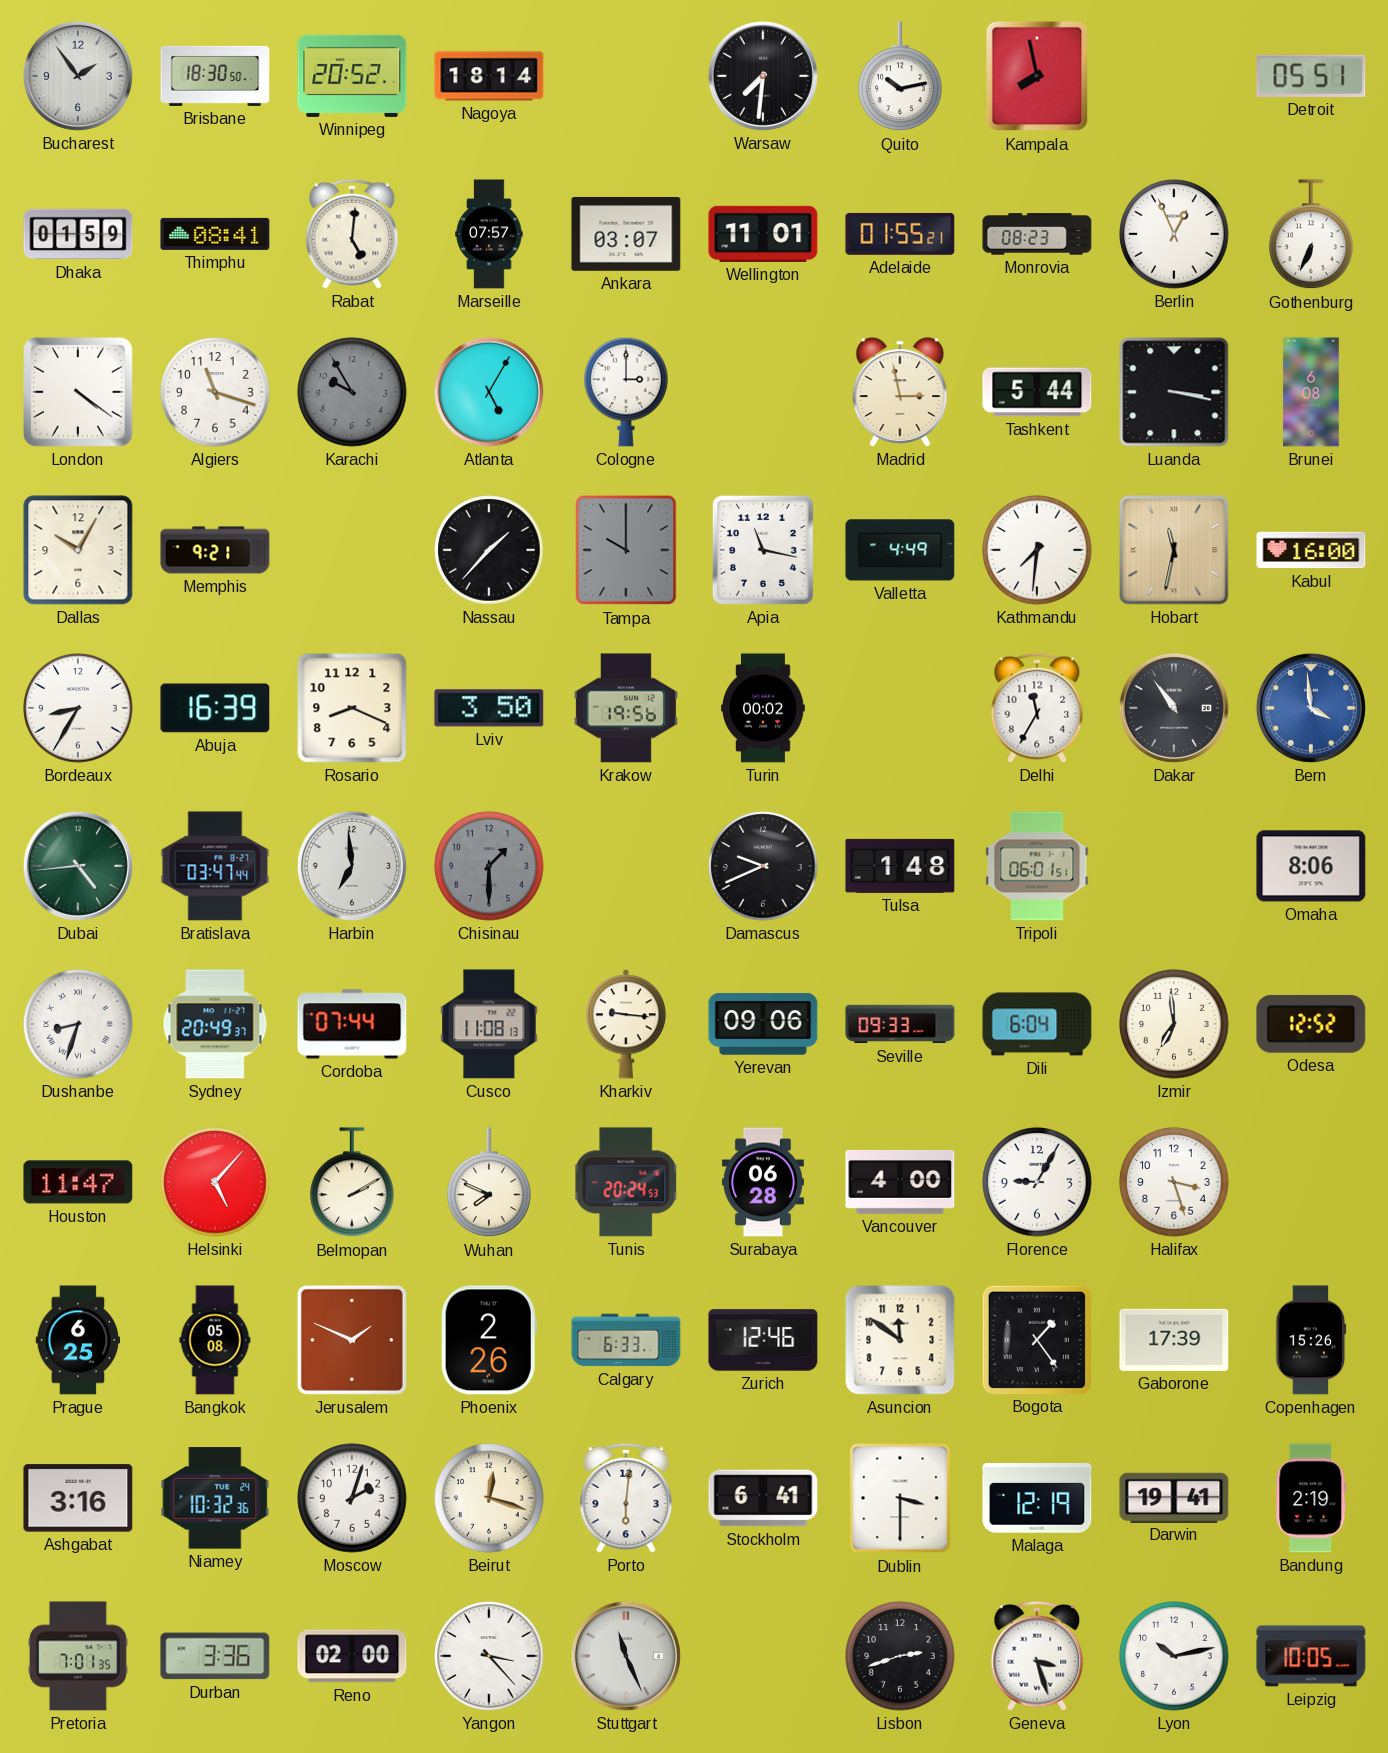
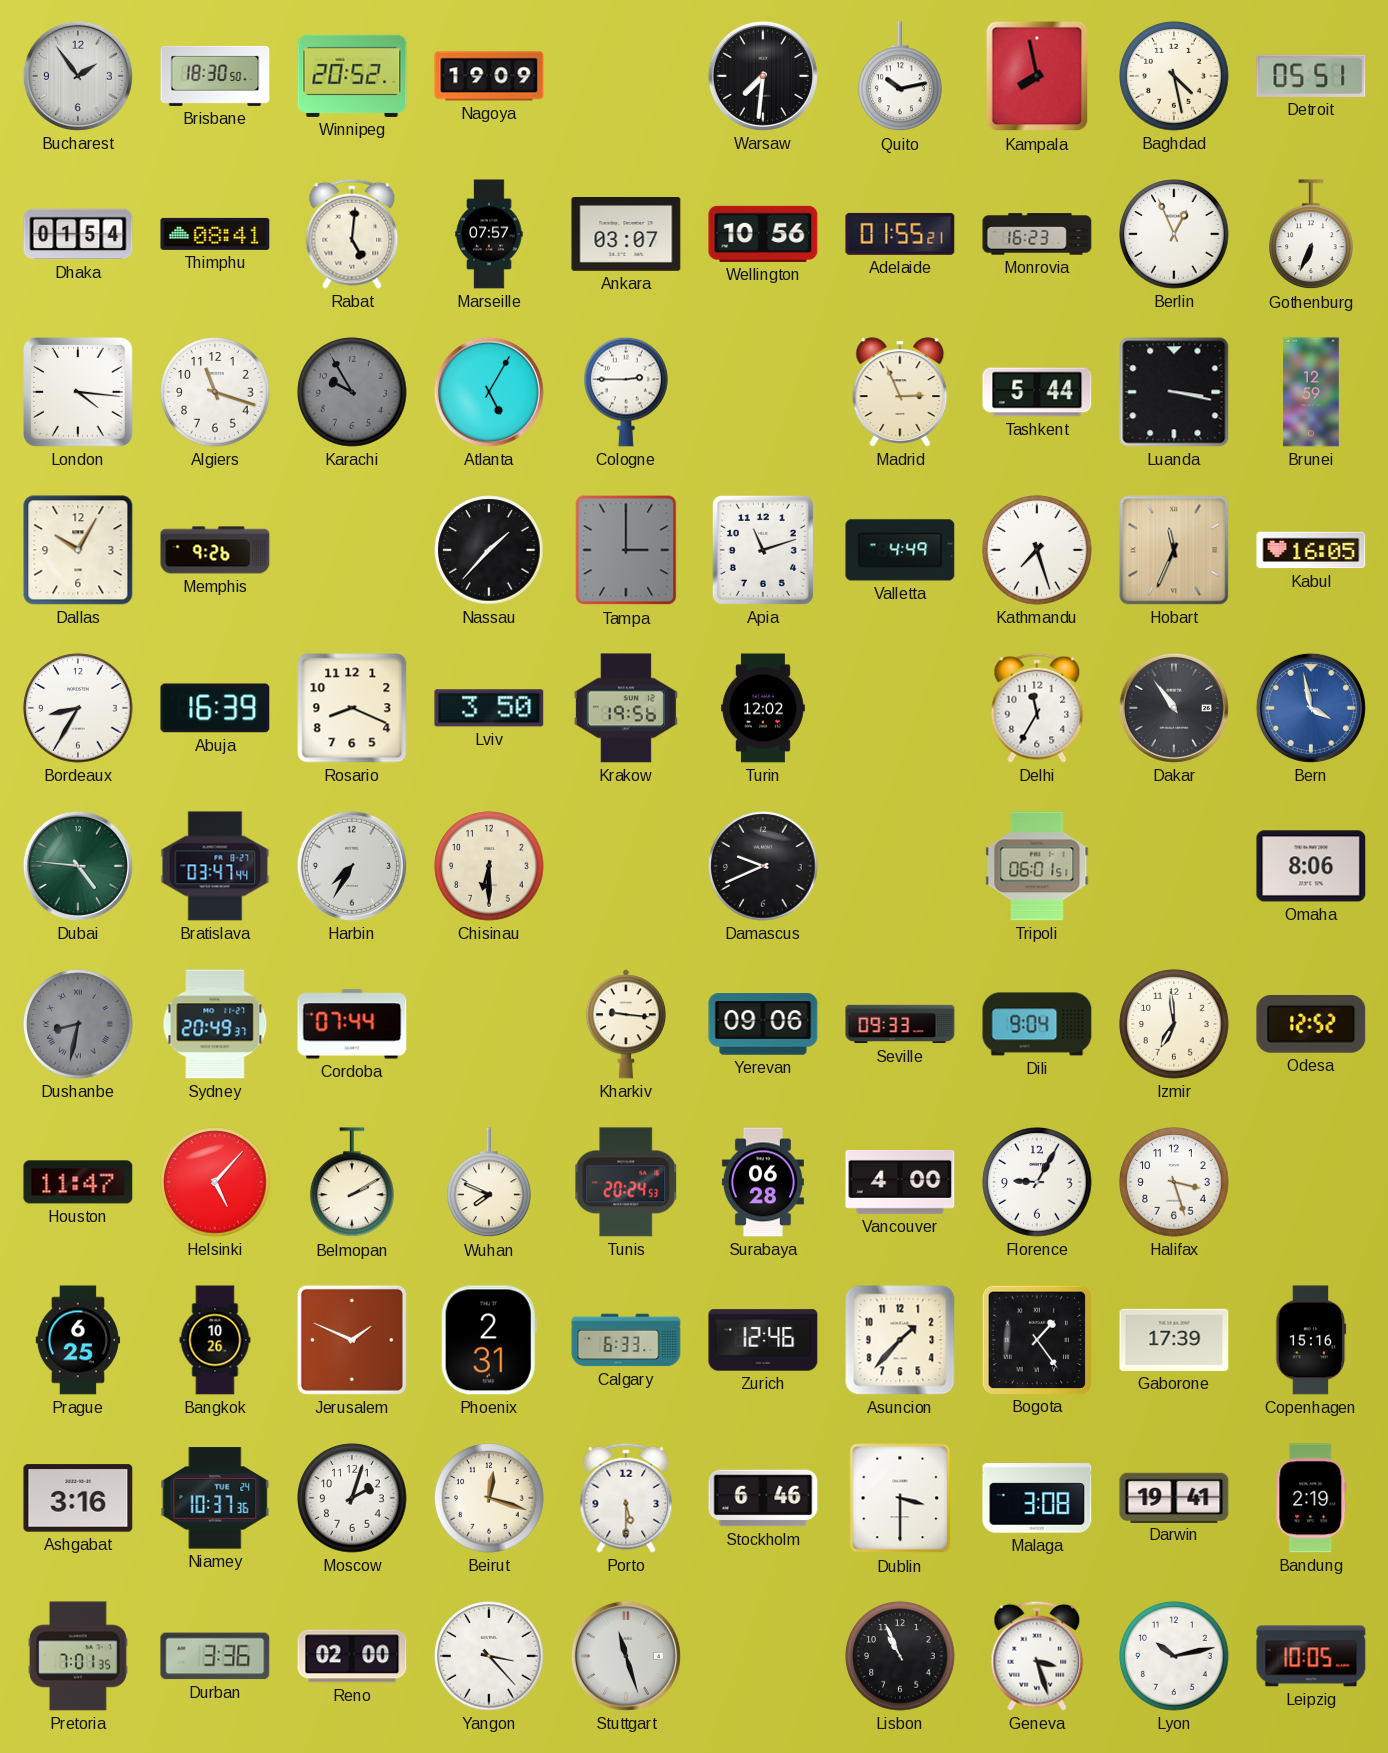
Nagoya: 18:14 -> 19:09 (489, 76)
Baghdad: none -> 4:28 (1174, 76)
Dhaka: 01:59 -> 01:54 (78, 234)
Wellington: 11:01 -> 10:56 (763, 234)
Monrovia: 08:23 -> 16:23 (1037, 234)
London: 4:21 -> 4:16 (79, 393)
Cologne: 3:00 -> 2:45 (626, 392)
Madrid: 2:58 -> 2:56 (900, 392)
Brunei: 6:08 -> 12:59 (1311, 392)
Memphis: 9:21 -> 9:26 (215, 550)
Tampa: 10:00 -> 3:00 (626, 550)
Apia: 11:17 -> 11:12 (763, 550)
Kathmandu: 7:31 -> 7:27 (1037, 550)
Hobart: 11:32 -> 11:34 (1174, 550)
Kabul: 16:00 -> 16:05 (1311, 550)
Turin: 00:02 -> 12:02 (764, 708)
Bern: 3:59 -> 3:58 (1311, 708)
Dubai: 4:44 -> 4:46 (78, 866)
Harbin: 6:59 -> 7:35 (352, 866)
Chisinau: 1:30 -> 6:30 (489, 866)
Chisinau dial: grey -> cream (489, 866)
Tulsa: 1:48 -> none (900, 866)
Dushanbe: 8:33 -> 8:32 (78, 1024)
Dushanbe dial: white -> grey (78, 1024)
Cusco: 11:08 -> none (489, 1024)
Dili: 6:04 -> 9:04 (1037, 1024)
Bangkok: 05:08 -> 10:26 (215, 1340)
Phoenix: 2:26 -> 2:31 (489, 1340)
Asuncion: 11:51 -> 1:37 (900, 1340)
Copenhagen: 15:26 -> 15:16 (1311, 1340)
Niamey: 10:32 -> 10:37 (215, 1498)
Porto: 6:01 -> 5:30 (626, 1498)
Stockholm: 6:41 -> 6:46 (763, 1498)
Malaga: 12:19 -> 3:08 (1037, 1498)
Stuttgart: 11:26 -> 11:27 (626, 1656)
Lisbon: 2:42 -> 10:56 (900, 1656)
